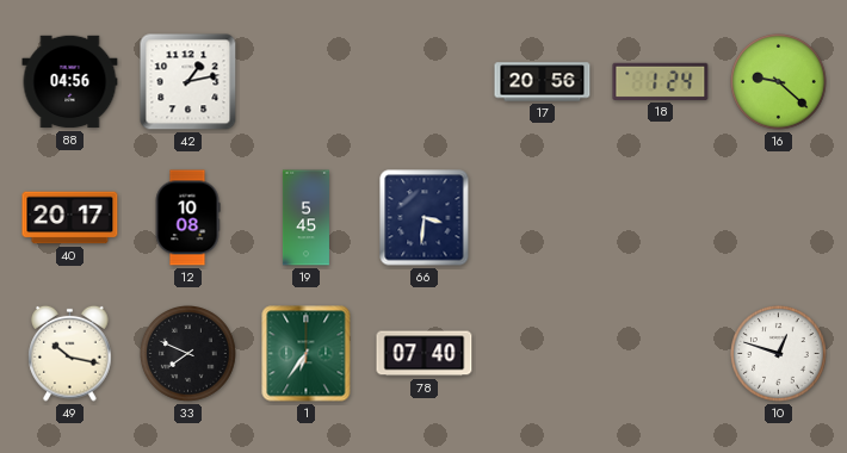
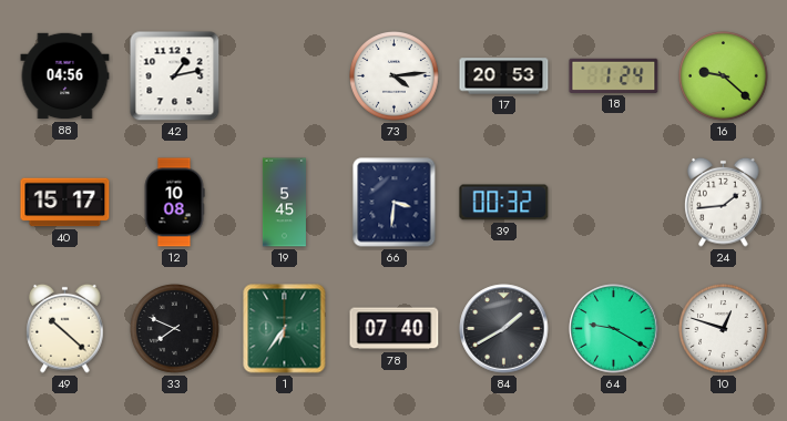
73: none -> 4:14 (395, 76)
17: 20:56 -> 20:53 (504, 76)
40: 20:17 -> 15:17 (65, 203)
39: none -> 00:32 (504, 203)
24: none -> 1:44 (724, 202)
49: 10:17 -> 10:22 (65, 328)
84: none -> 1:40 (504, 329)
64: none -> 9:20 (614, 329)
